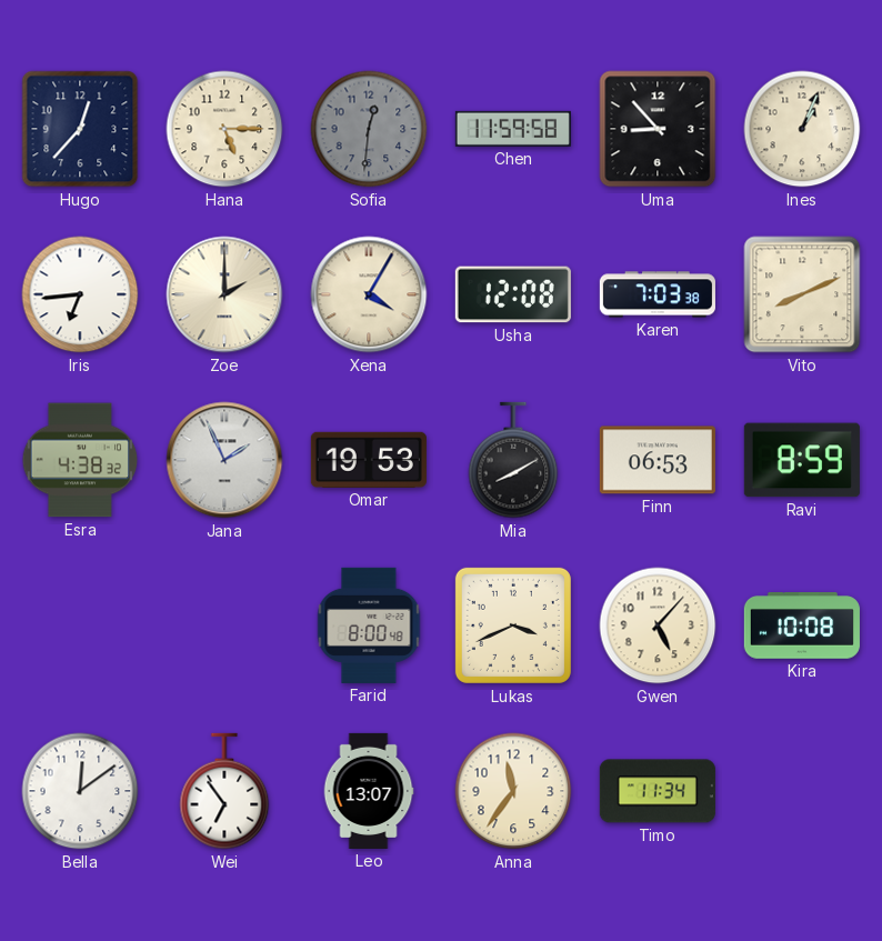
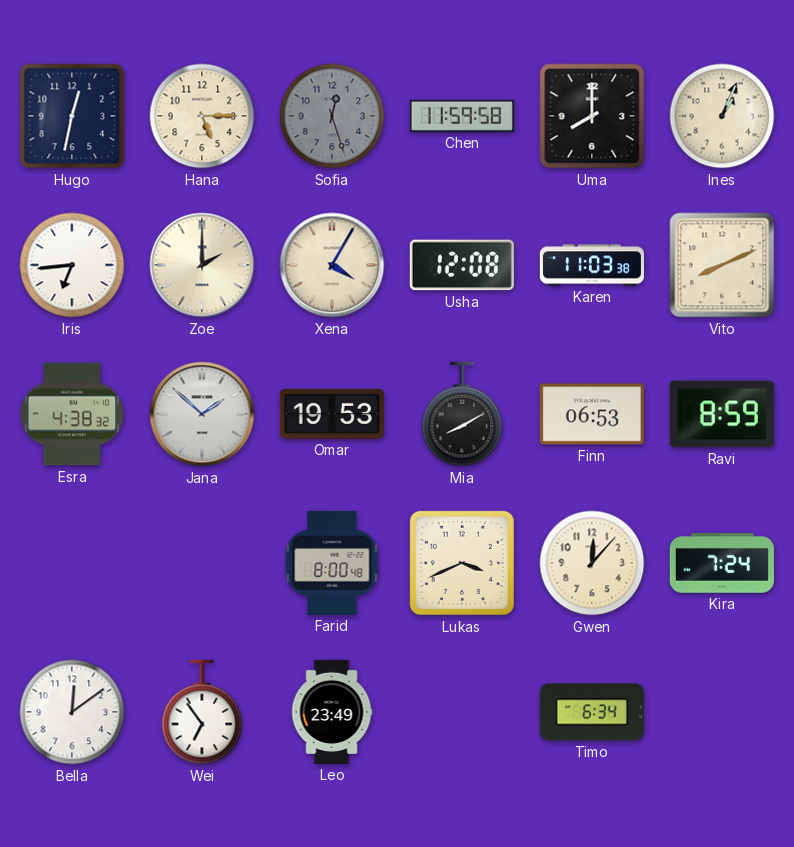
Hugo: 12:37 -> 12:32 (72, 116)
Sofia: 12:31 -> 12:27 (332, 116)
Uma: 8:53 -> 8:00 (592, 116)
Karen: 7:03 -> 11:03 (592, 265)
Jana: 1:56 -> 1:52 (202, 414)
Gwen: 5:07 -> 12:07 (592, 563)
Kira: 10:08 -> 7:24 (722, 564)
Leo: 13:07 -> 23:49 (332, 712)
Anna: 11:36 -> none (513, 791)
Timo: 11:34 -> 6:34 (592, 712)
